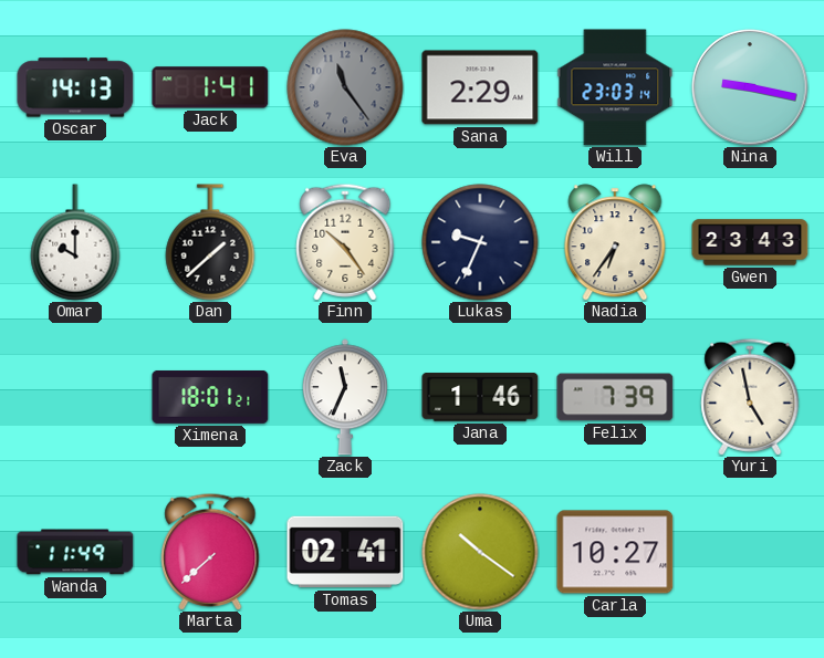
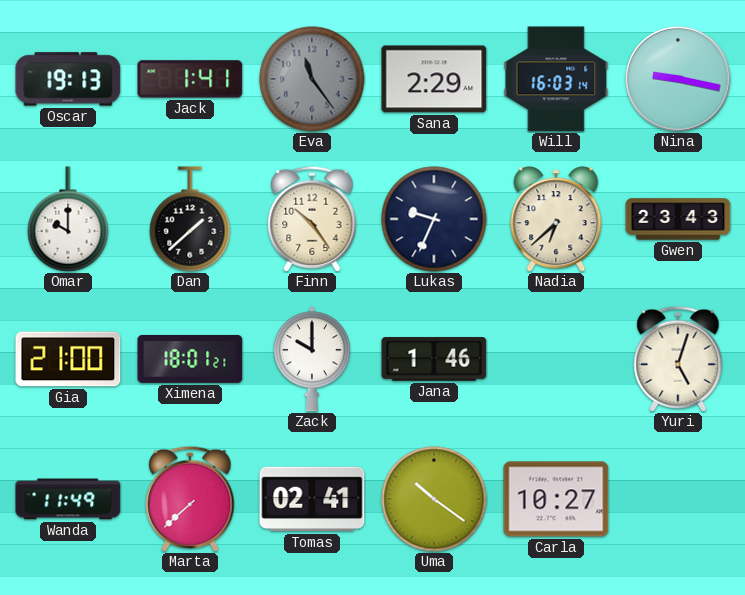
Oscar: 14:13 -> 19:13 (68, 79)
Will: 23:03 -> 16:03 (556, 79)
Nadia: 6:36 -> 6:38 (556, 219)
Gia: none -> 21:00 (68, 359)
Zack: 11:34 -> 10:00 (312, 359)
Felix: 7:39 -> none (615, 397)
Yuri: 4:58 -> 5:03 (678, 359)
